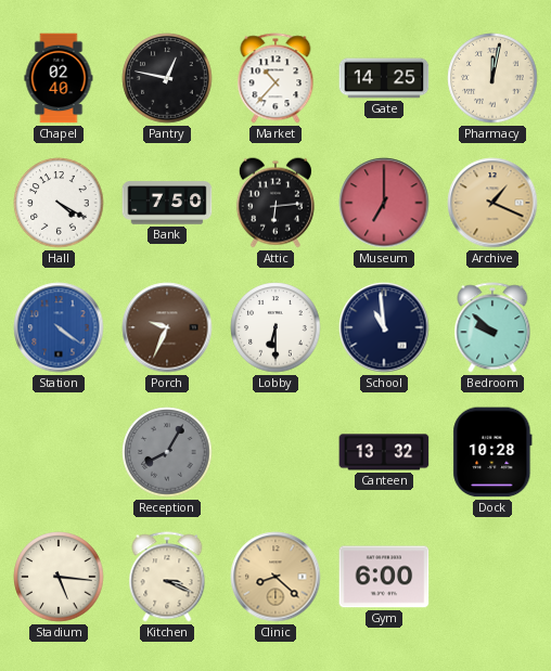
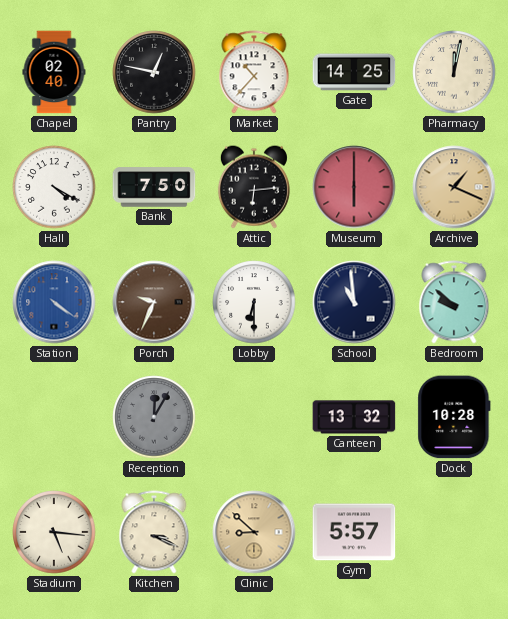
Museum: 7:00 -> 6:00 (354, 187)
Reception: 8:05 -> 12:05 (154, 417)
Clinic: 8:22 -> 8:52 (254, 532)
Gym: 6:00 -> 5:57 (354, 532)
